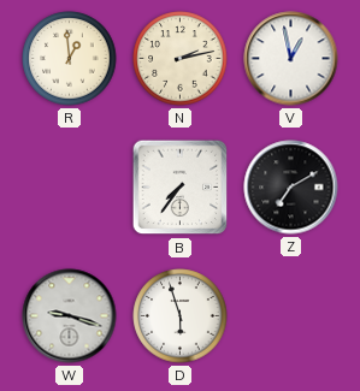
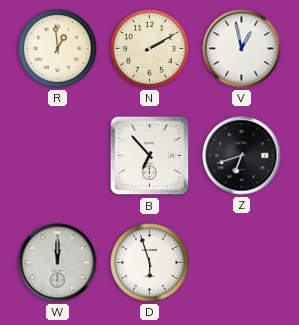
N: 2:13 -> 2:10 (150, 49)
B: 7:36 -> 6:53 (150, 156)
Z: 7:10 -> 6:42 (242, 156)
W: 9:18 -> 12:00 (58, 263)
